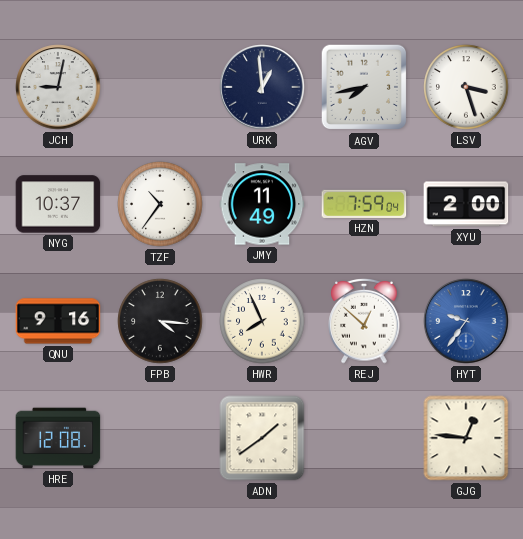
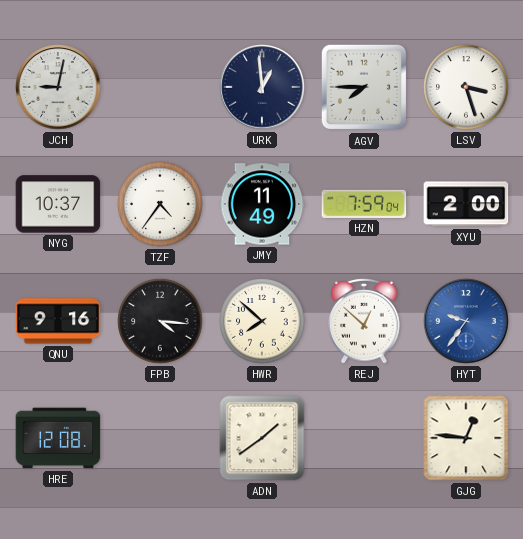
AGV: 7:43 -> 7:45 (364, 87)
TZF: 10:36 -> 4:36 (160, 204)
HWR: 7:56 -> 7:52 (262, 321)
